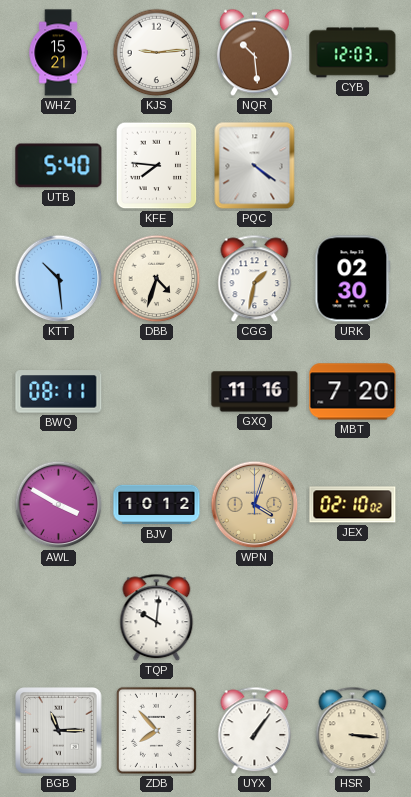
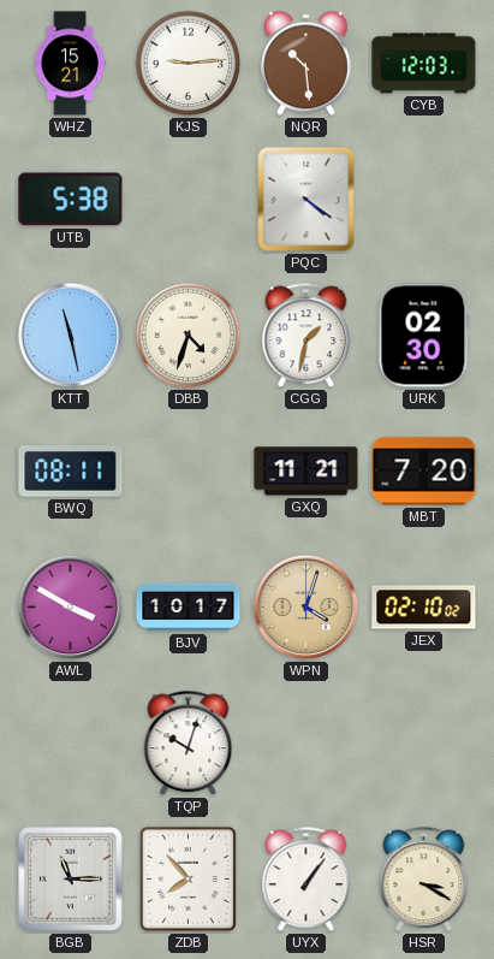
UTB: 5:40 -> 5:38 (71, 200)
KFE: 7:46 -> none (157, 166)
KTT: 10:29 -> 11:28 (71, 336)
GXQ: 11:16 -> 11:21 (306, 472)
BJV: 10:12 -> 10:17 (189, 608)
TQP: 10:01 -> 10:03 (189, 744)
HSR: 3:16 -> 3:20 (424, 880)
